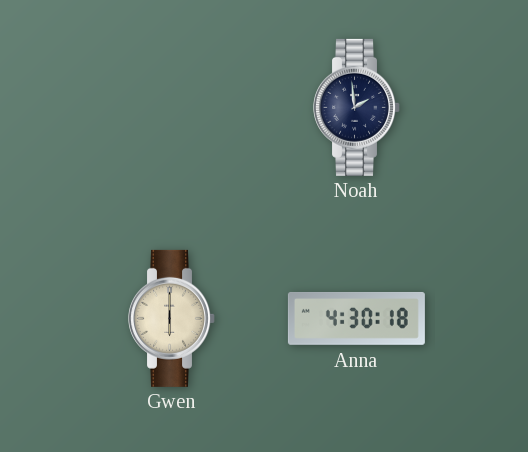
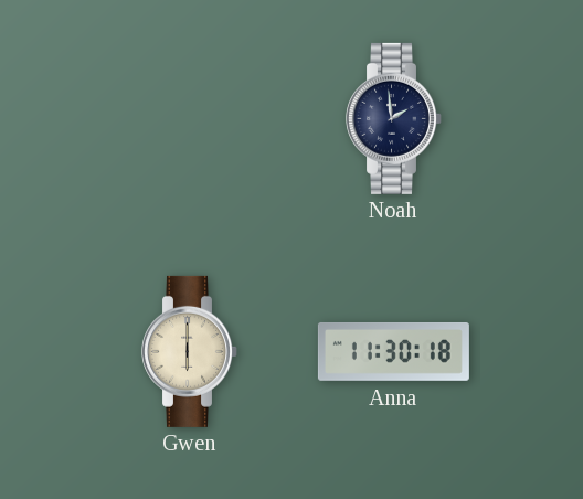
Anna: 4:30 -> 11:30 (393, 351)
